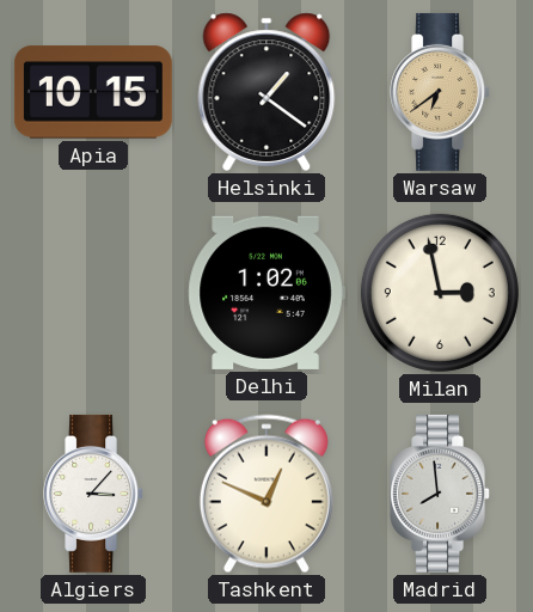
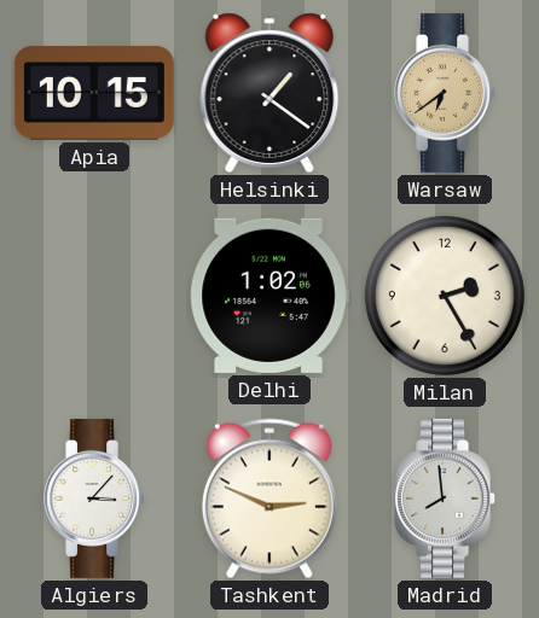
Milan: 2:58 -> 2:25 (445, 296)
Tashkent: 12:49 -> 2:49 (269, 499)
